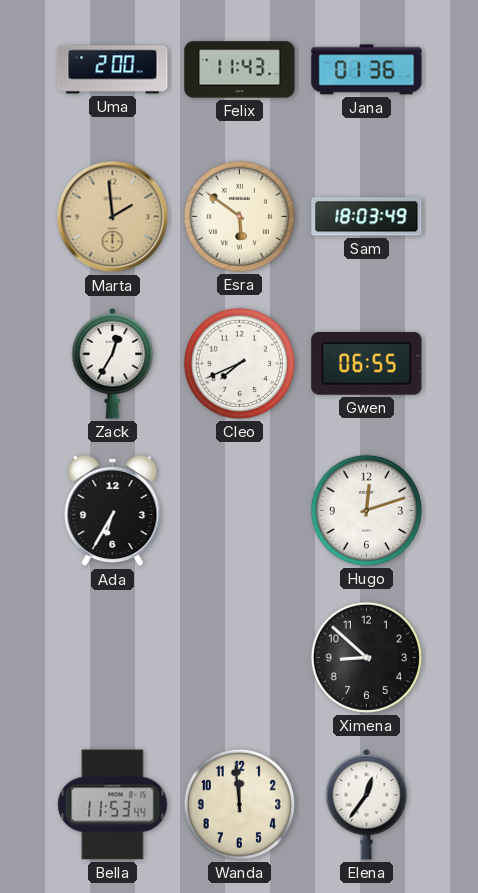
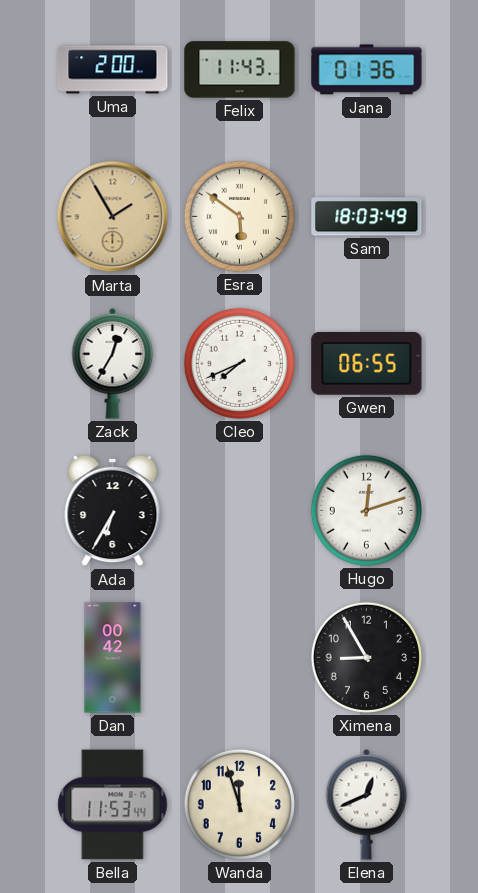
Marta: 1:59 -> 1:55 (113, 217)
Dan: none -> 00:42 (113, 658)
Ximena: 8:52 -> 8:55 (366, 657)
Wanda: 11:59 -> 11:57 (239, 804)
Elena: 12:36 -> 12:41 (367, 804)
